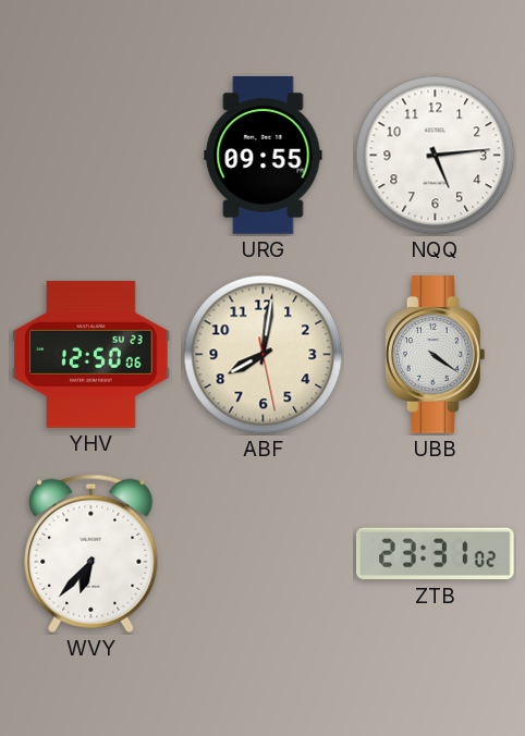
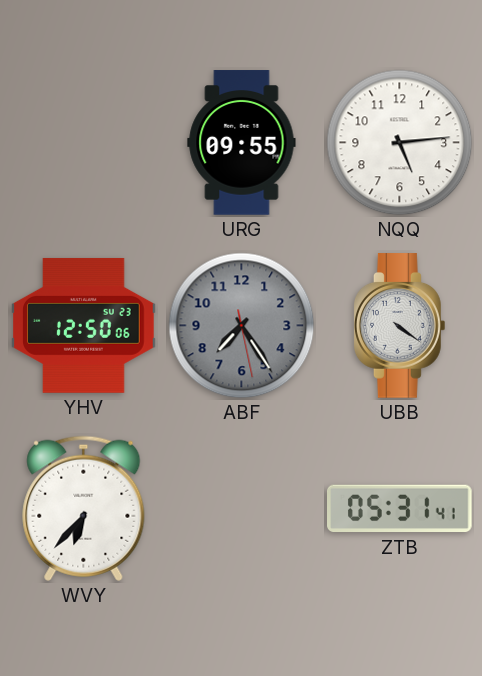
ABF: 8:01 -> 7:24 (242, 326)
ABF dial: cream -> grey (242, 326)
ZTB: 23:31 -> 05:31 (400, 509)
